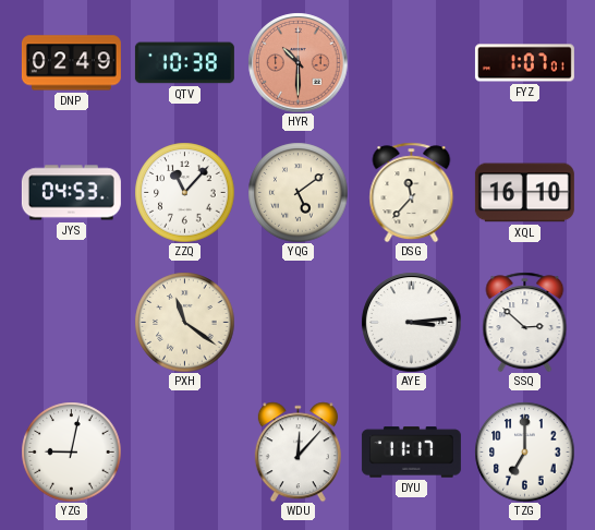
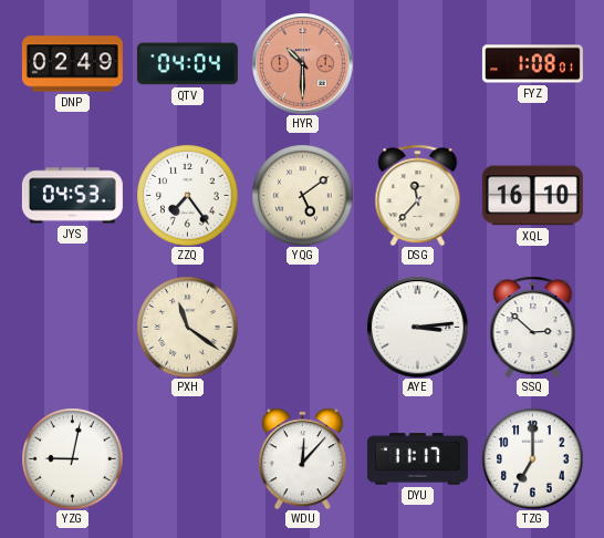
QTV: 10:38 -> 04:04 (187, 64)
FYZ: 1:07 -> 1:08 (532, 64)
ZZQ: 11:07 -> 7:24 (187, 195)
